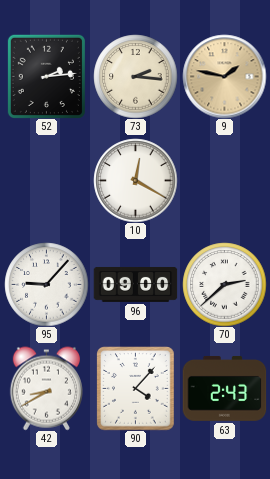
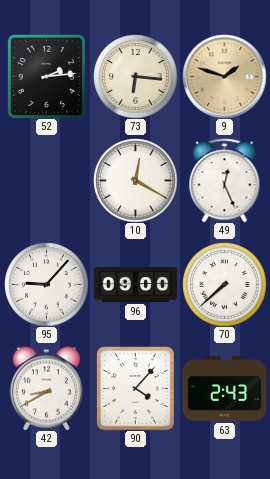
73: 2:16 -> 6:16 (135, 76)
9: 1:47 -> 1:48 (224, 76)
49: none -> 12:26 (225, 180)
70: 2:38 -> 7:38 (224, 284)
